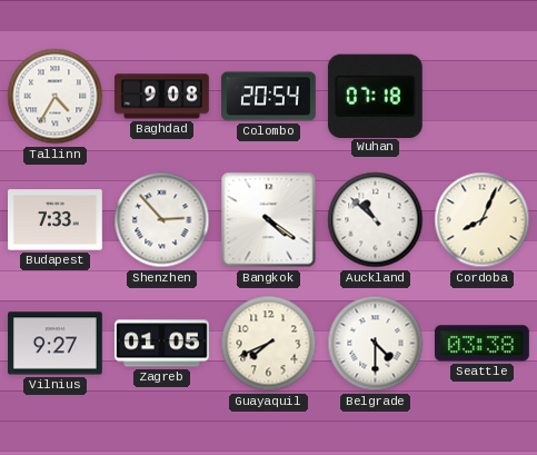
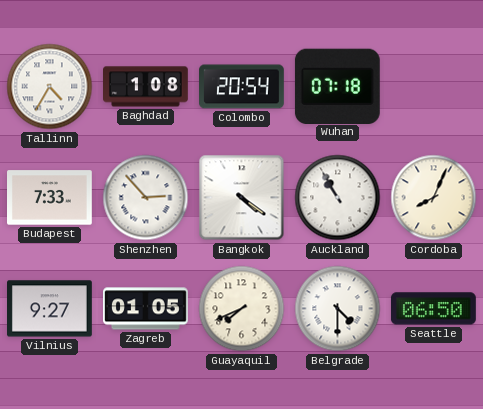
Baghdad: 9:08 -> 1:08 (146, 87)
Auckland: 10:52 -> 10:55 (338, 198)
Seattle: 03:38 -> 06:50 (433, 309)
